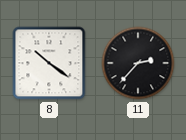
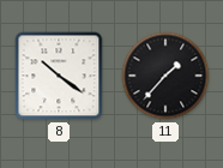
11: 2:37 -> 1:37 (165, 76)
